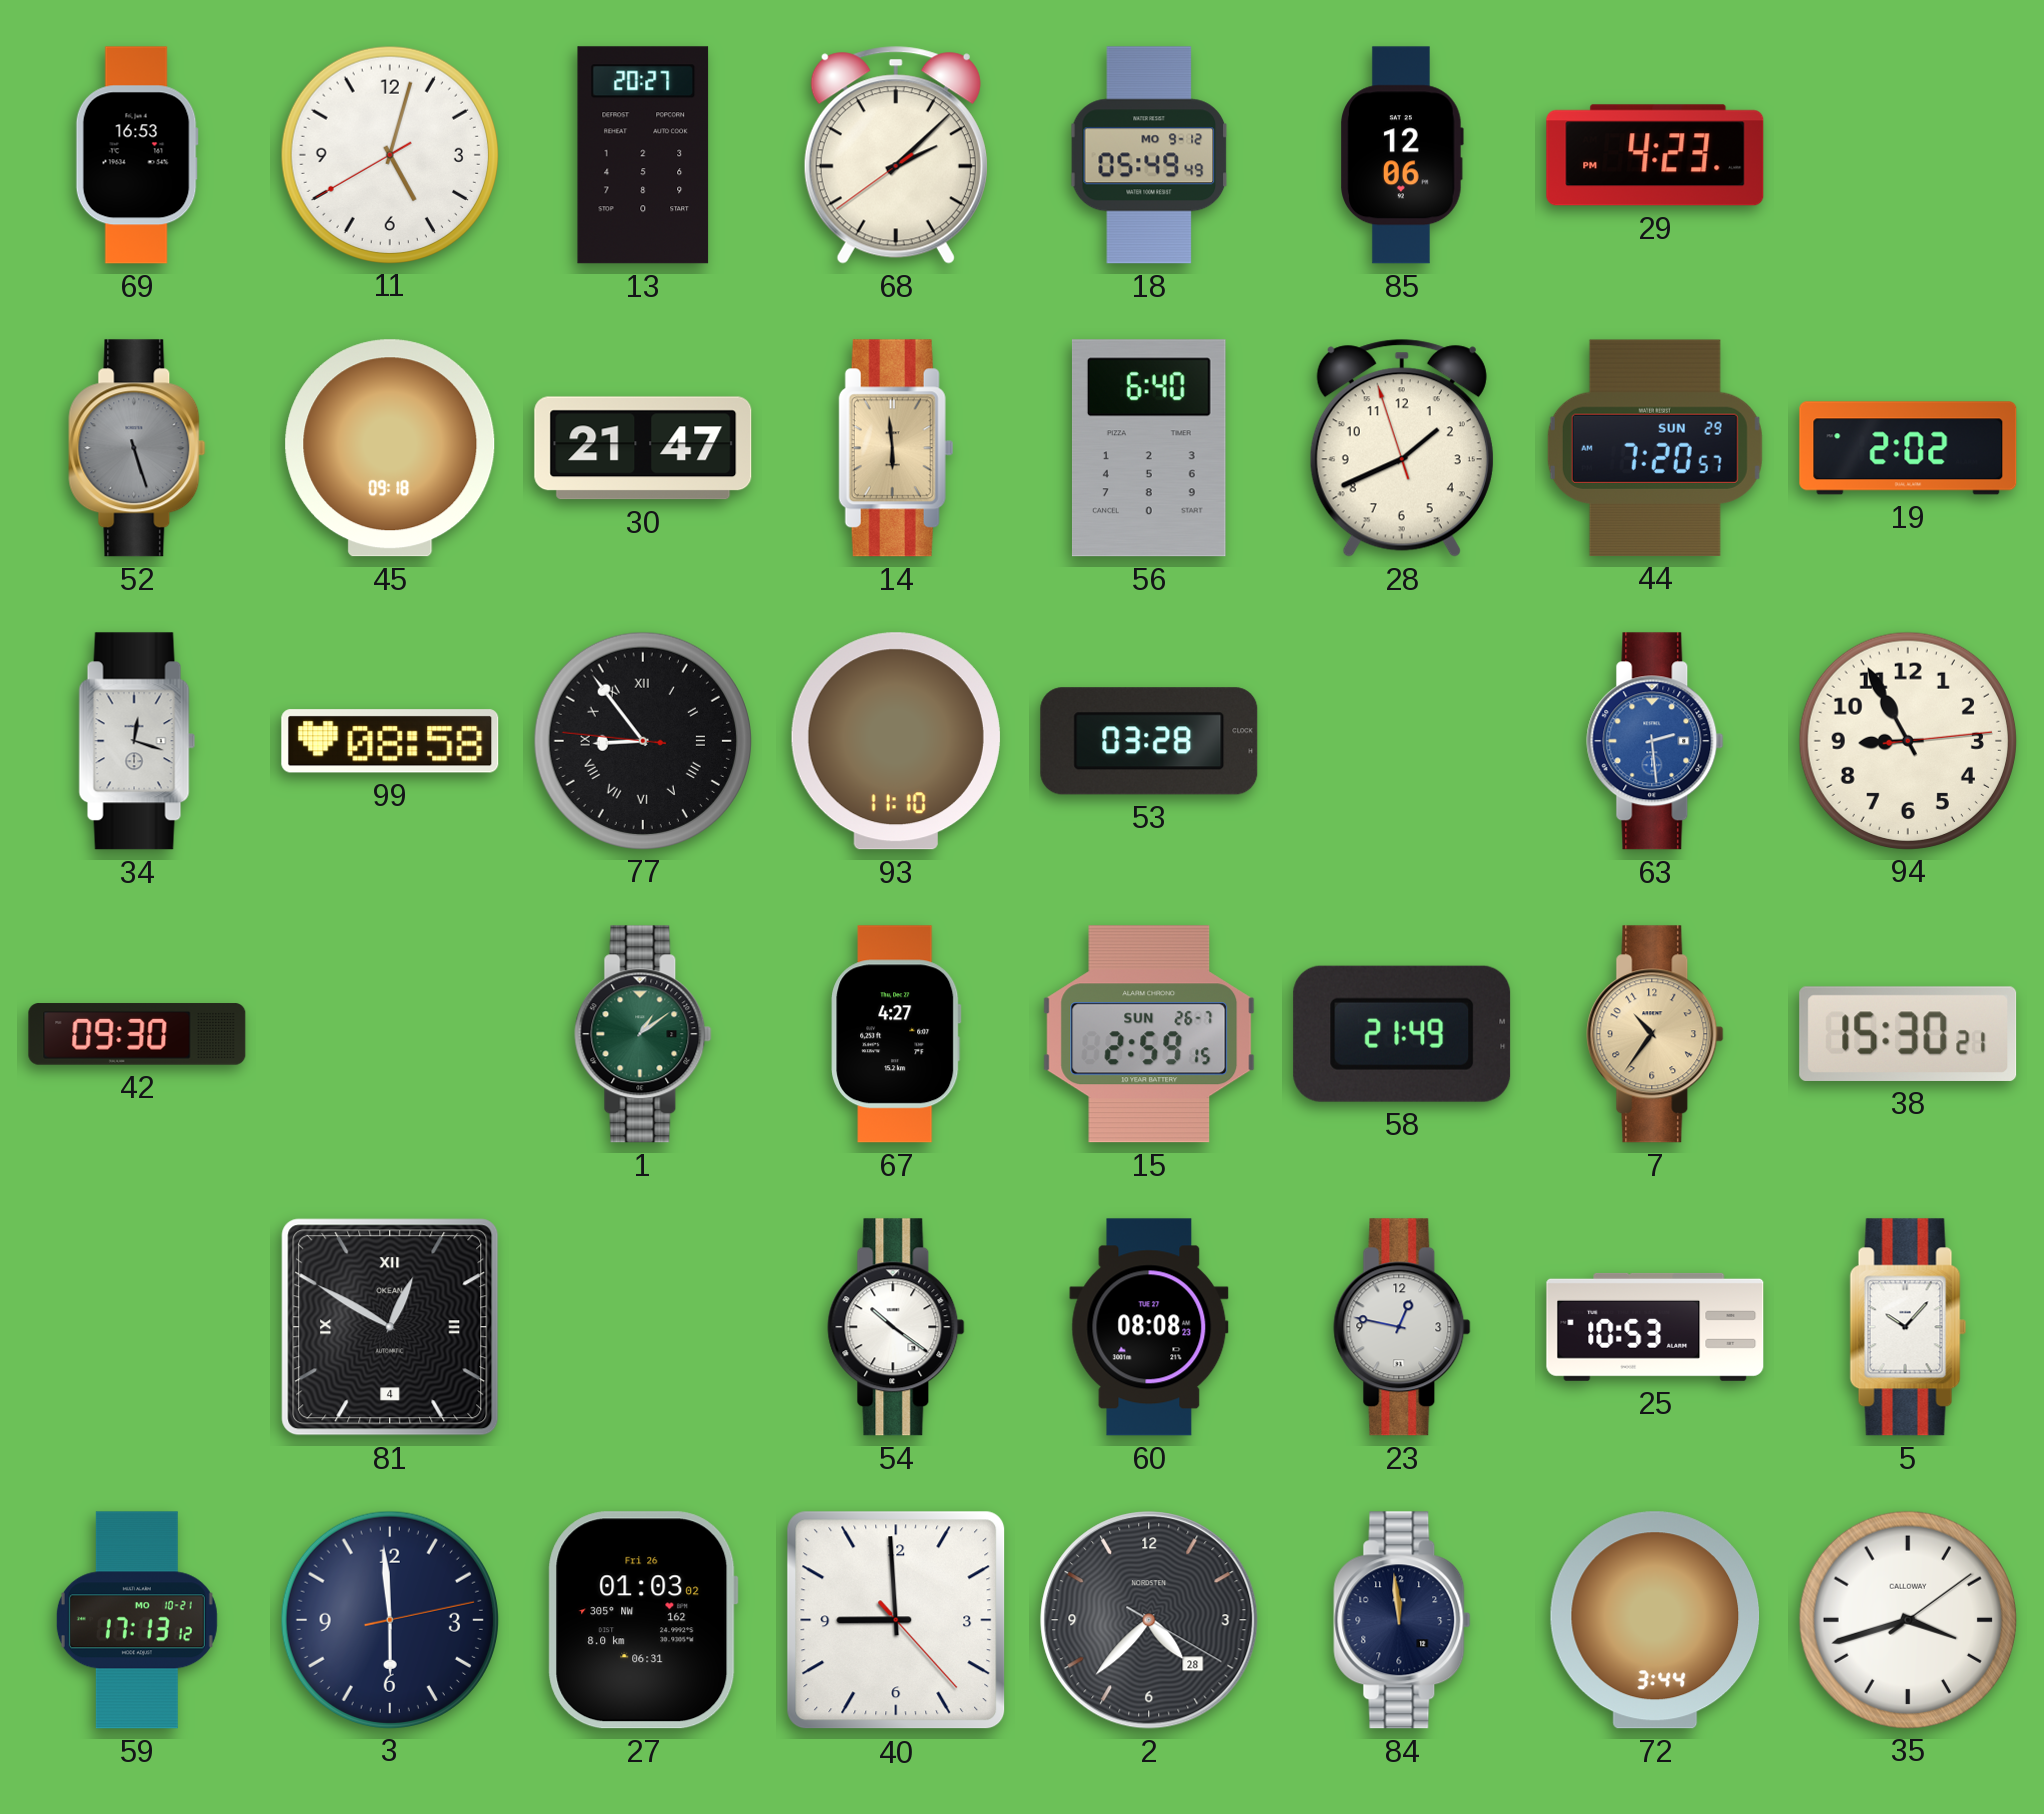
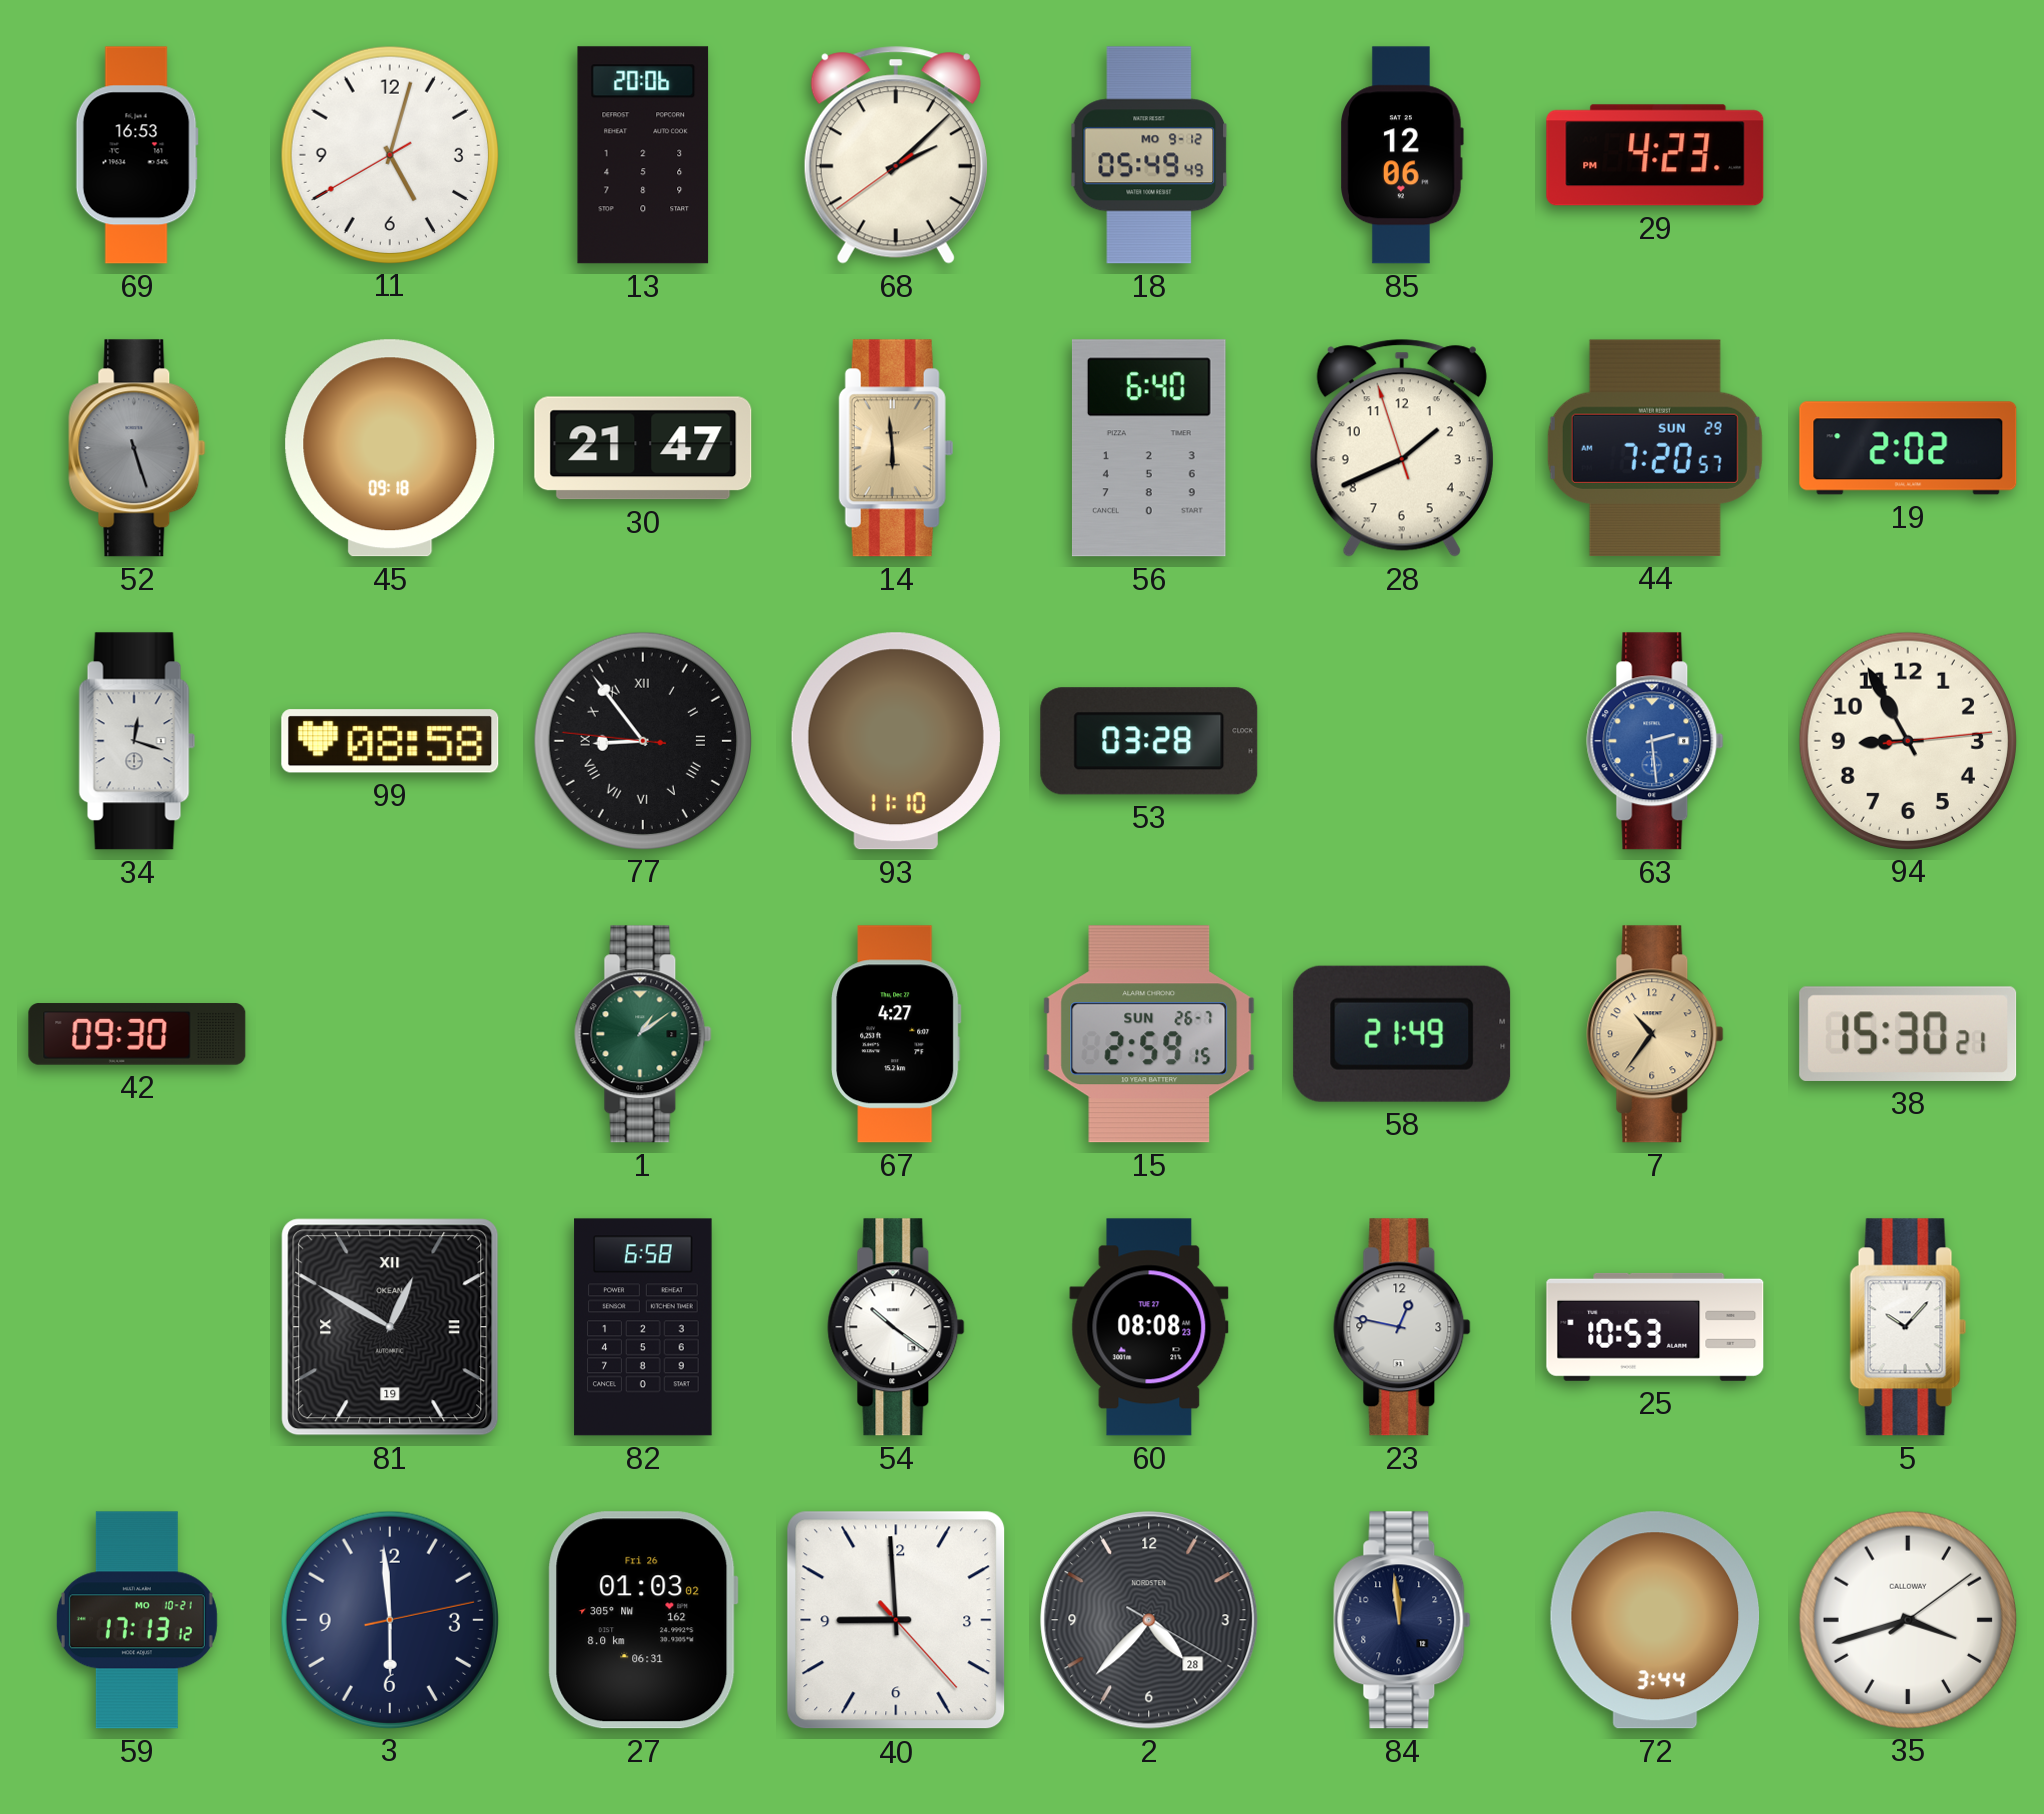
13: 20:27 -> 20:06 (643, 155)
81 date: 4 -> 19 (390, 1327)
82: none -> 6:58 (643, 1327)
